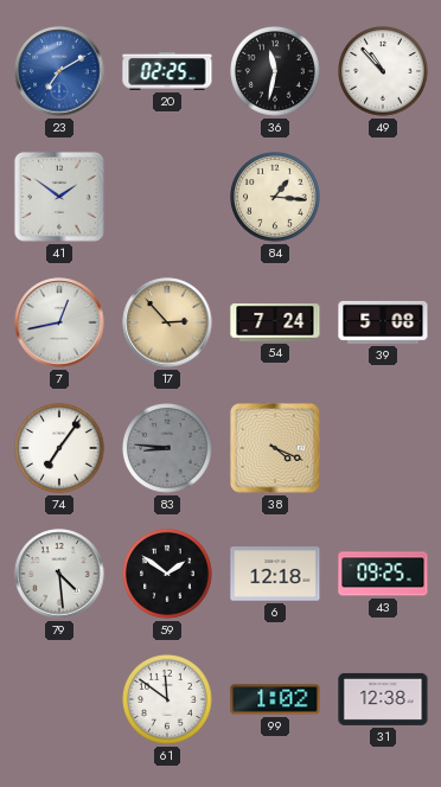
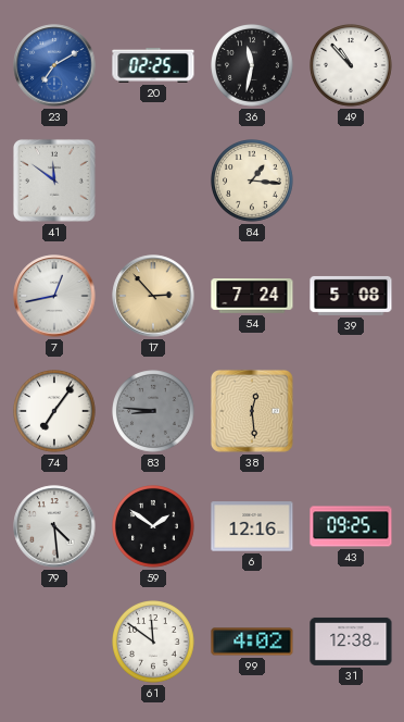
41: 1:51 -> 11:51 (54, 180)
38: 4:19 -> 12:29 (252, 411)
6: 12:18 -> 12:16 (252, 526)
99: 1:02 -> 4:02 (252, 642)
